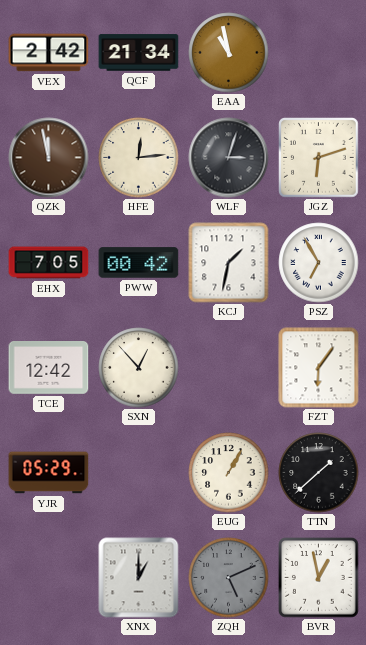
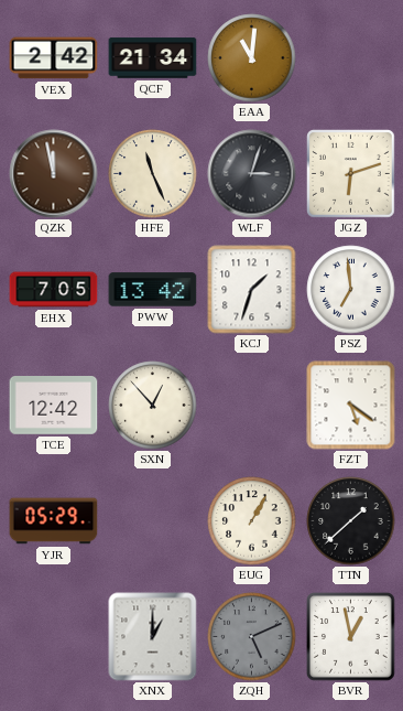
EAA: 10:58 -> 11:01 (252, 58)
HFE: 12:14 -> 11:26 (153, 174)
PWW: 00:42 -> 13:42 (153, 290)
KCJ: 1:32 -> 1:33 (252, 290)
PSZ: 6:55 -> 6:59 (351, 290)
FZT: 6:06 -> 5:21 (351, 406)
